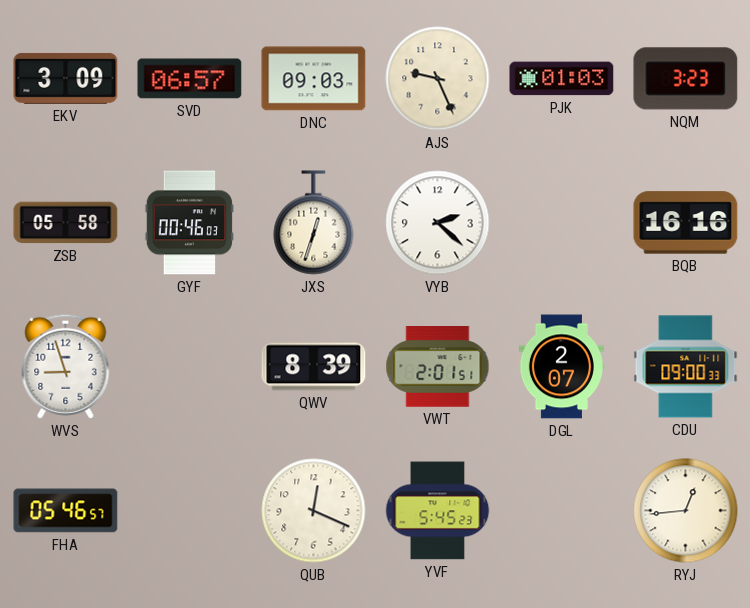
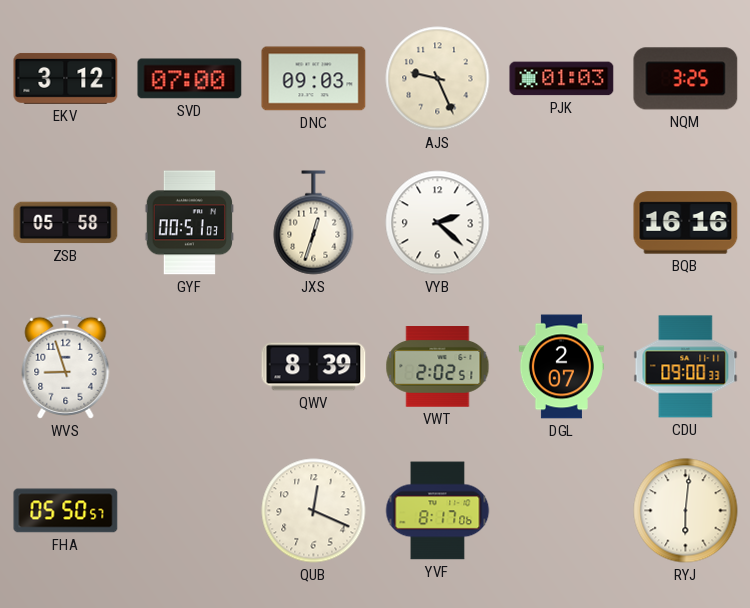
EKV: 3:09 -> 3:12 (66, 78)
SVD: 06:57 -> 07:00 (190, 79)
NQM: 3:23 -> 3:25 (686, 79)
GYF: 00:46 -> 00:51 (190, 223)
VWT: 2:01 -> 2:02 (438, 367)
FHA: 05:46 -> 05:50 (66, 511)
YVF: 5:45 -> 8:17 (438, 511)
RYJ: 12:44 -> 6:01 (686, 511)
